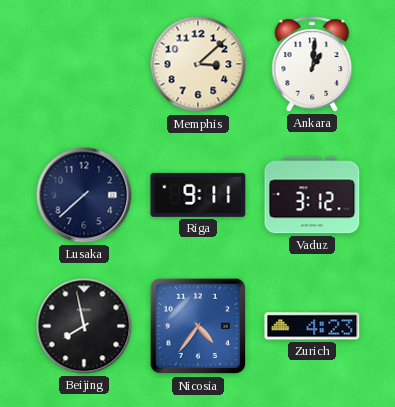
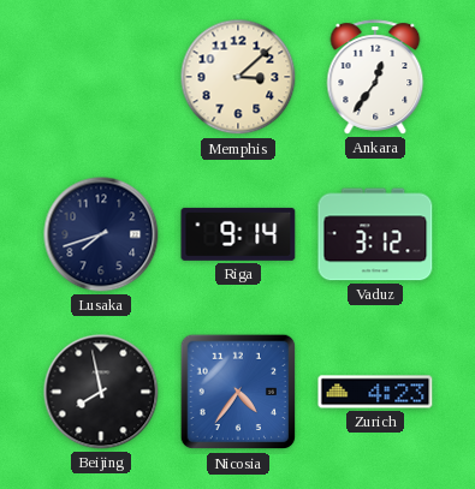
Ankara: 1:01 -> 12:36 (375, 77)
Lusaka: 7:38 -> 7:42 (101, 234)
Riga: 9:11 -> 9:14 (238, 234)
